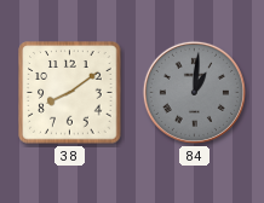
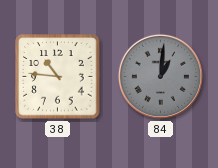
38: 8:09 -> 10:46 (58, 77)
